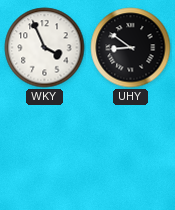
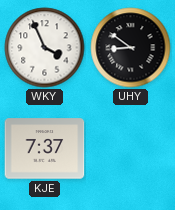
KJE: none -> 7:37 (45, 149)
